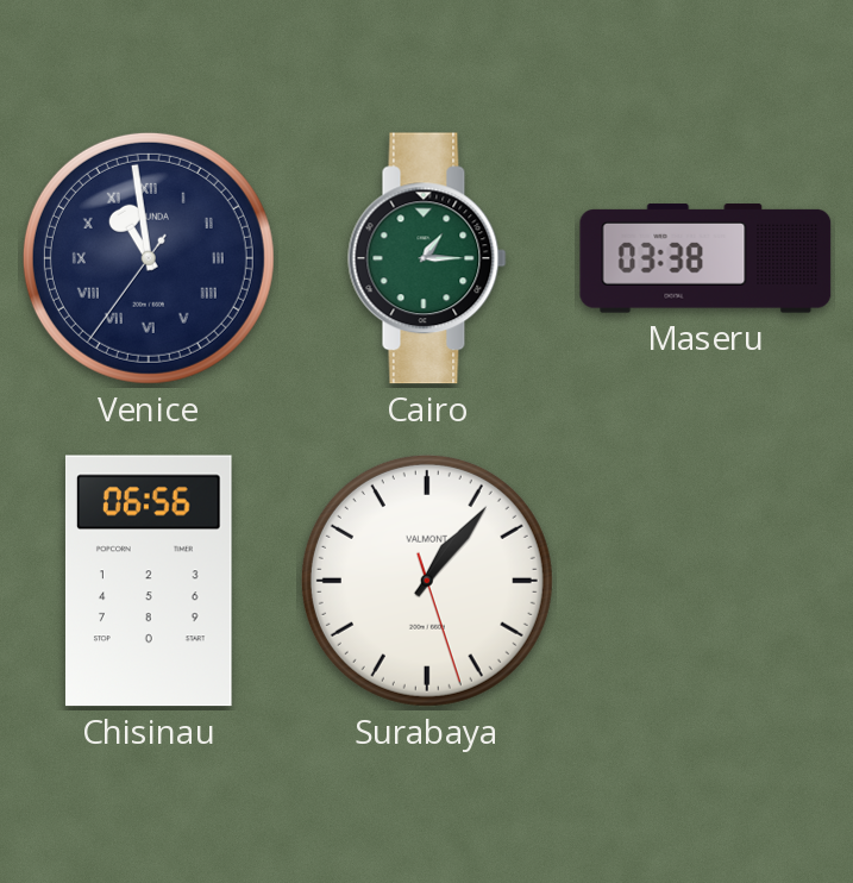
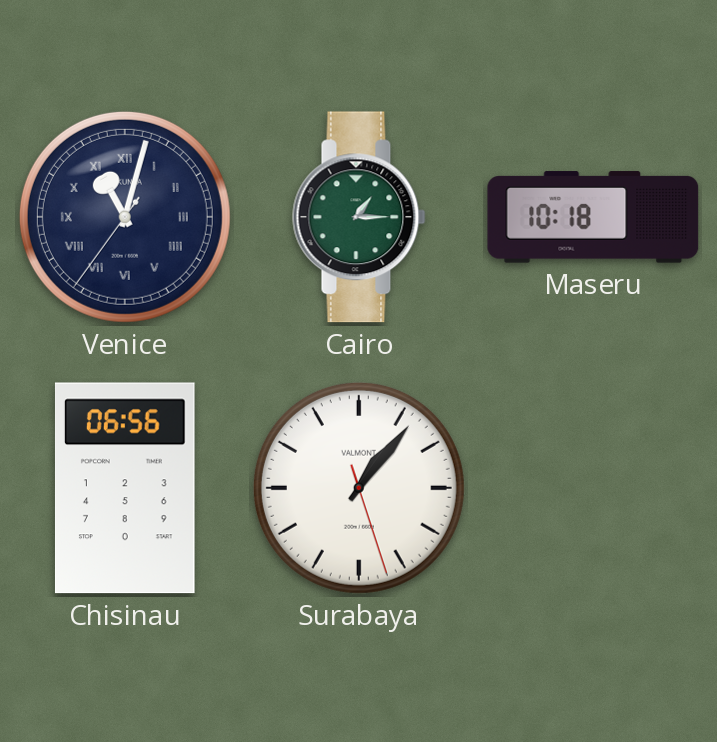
Venice: 10:58 -> 11:02 (125, 217)
Maseru: 03:38 -> 10:18 (593, 217)
